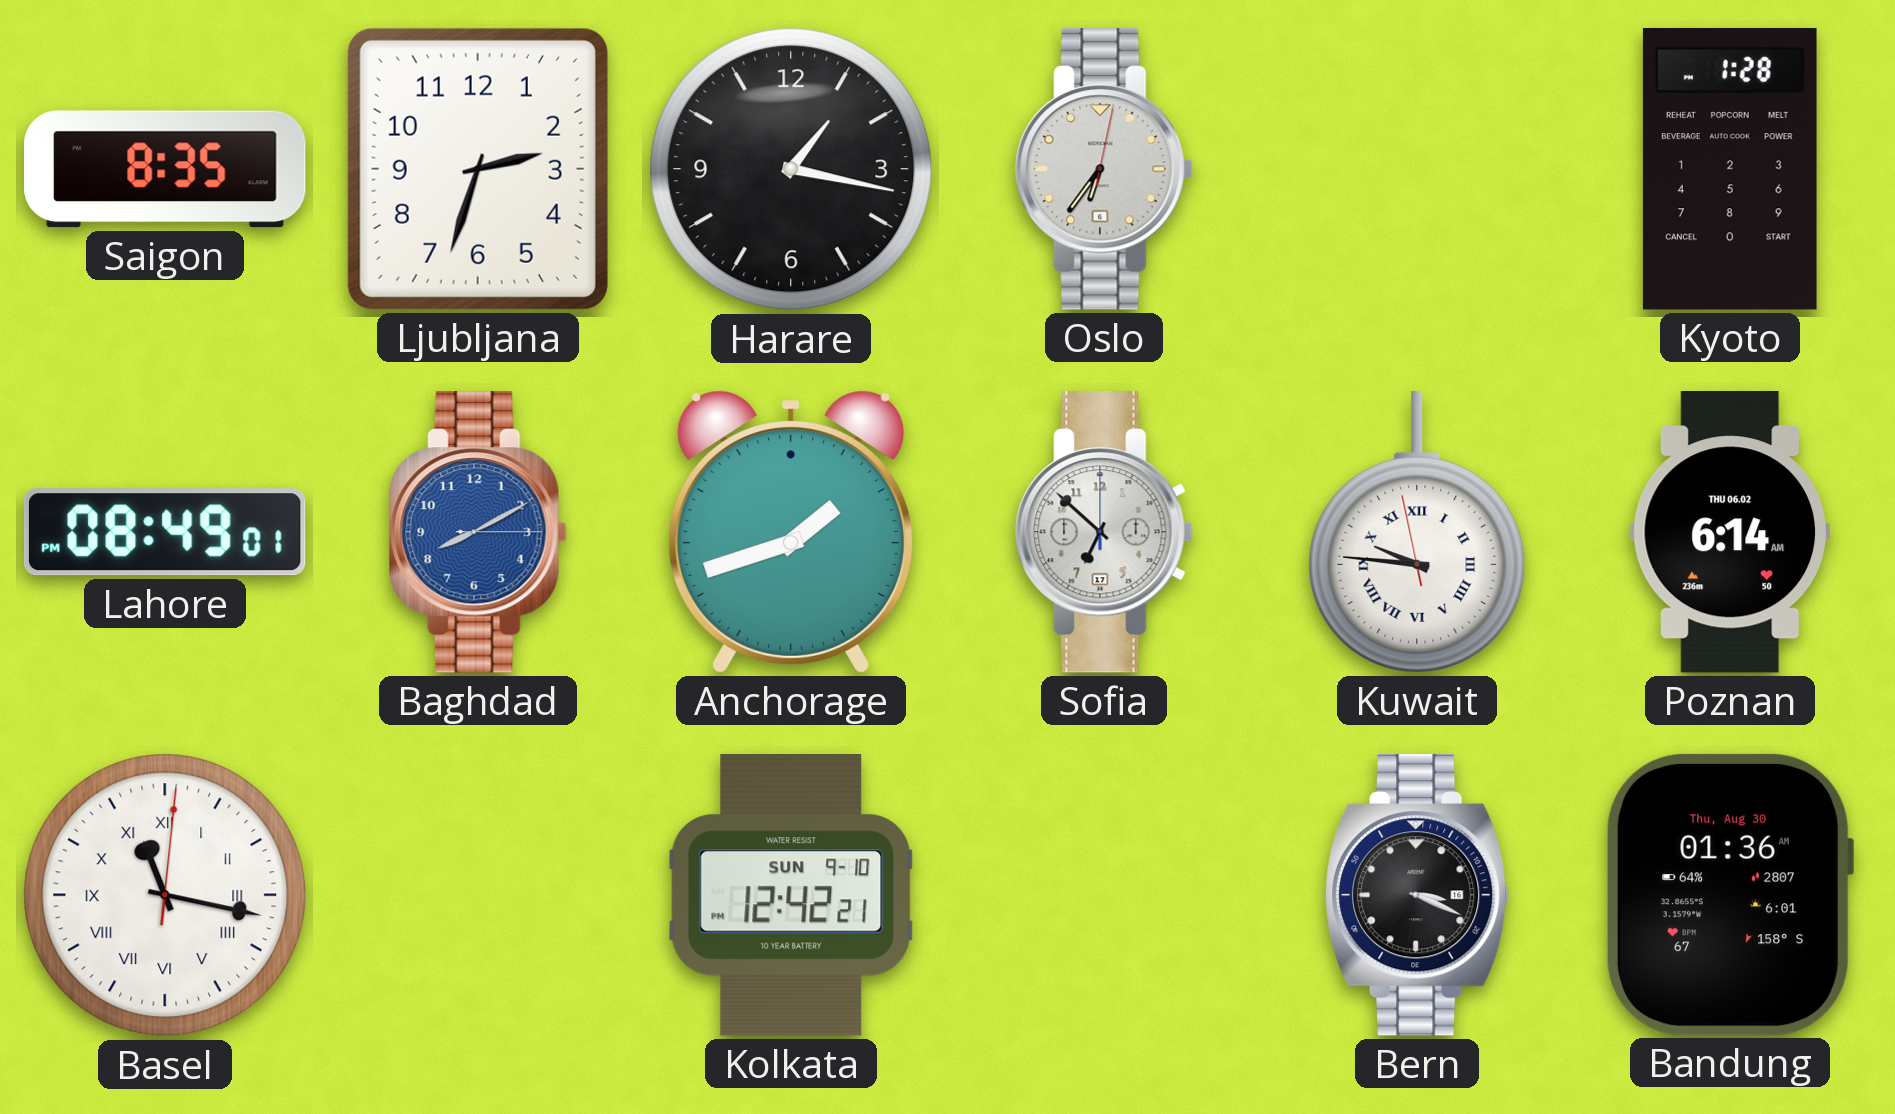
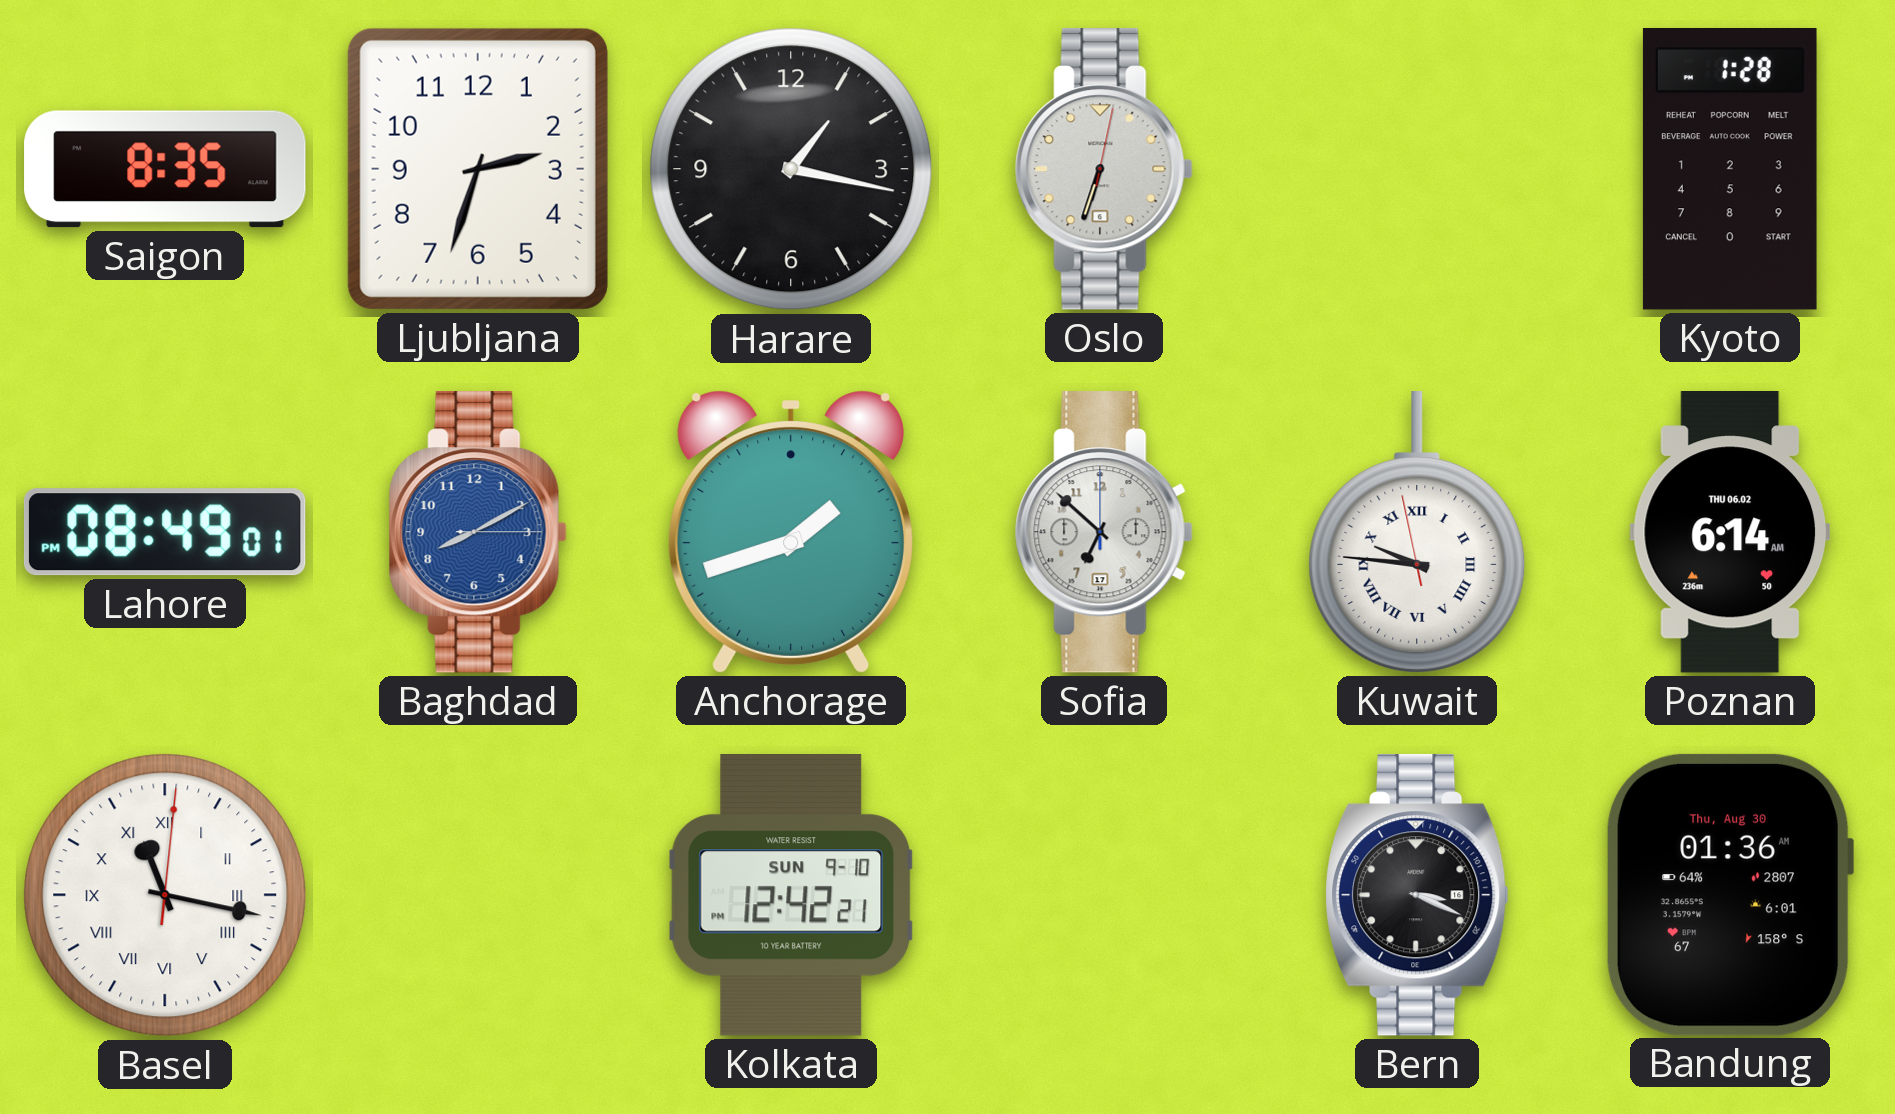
Oslo: 6:36 -> 6:33 (1104, 170)
